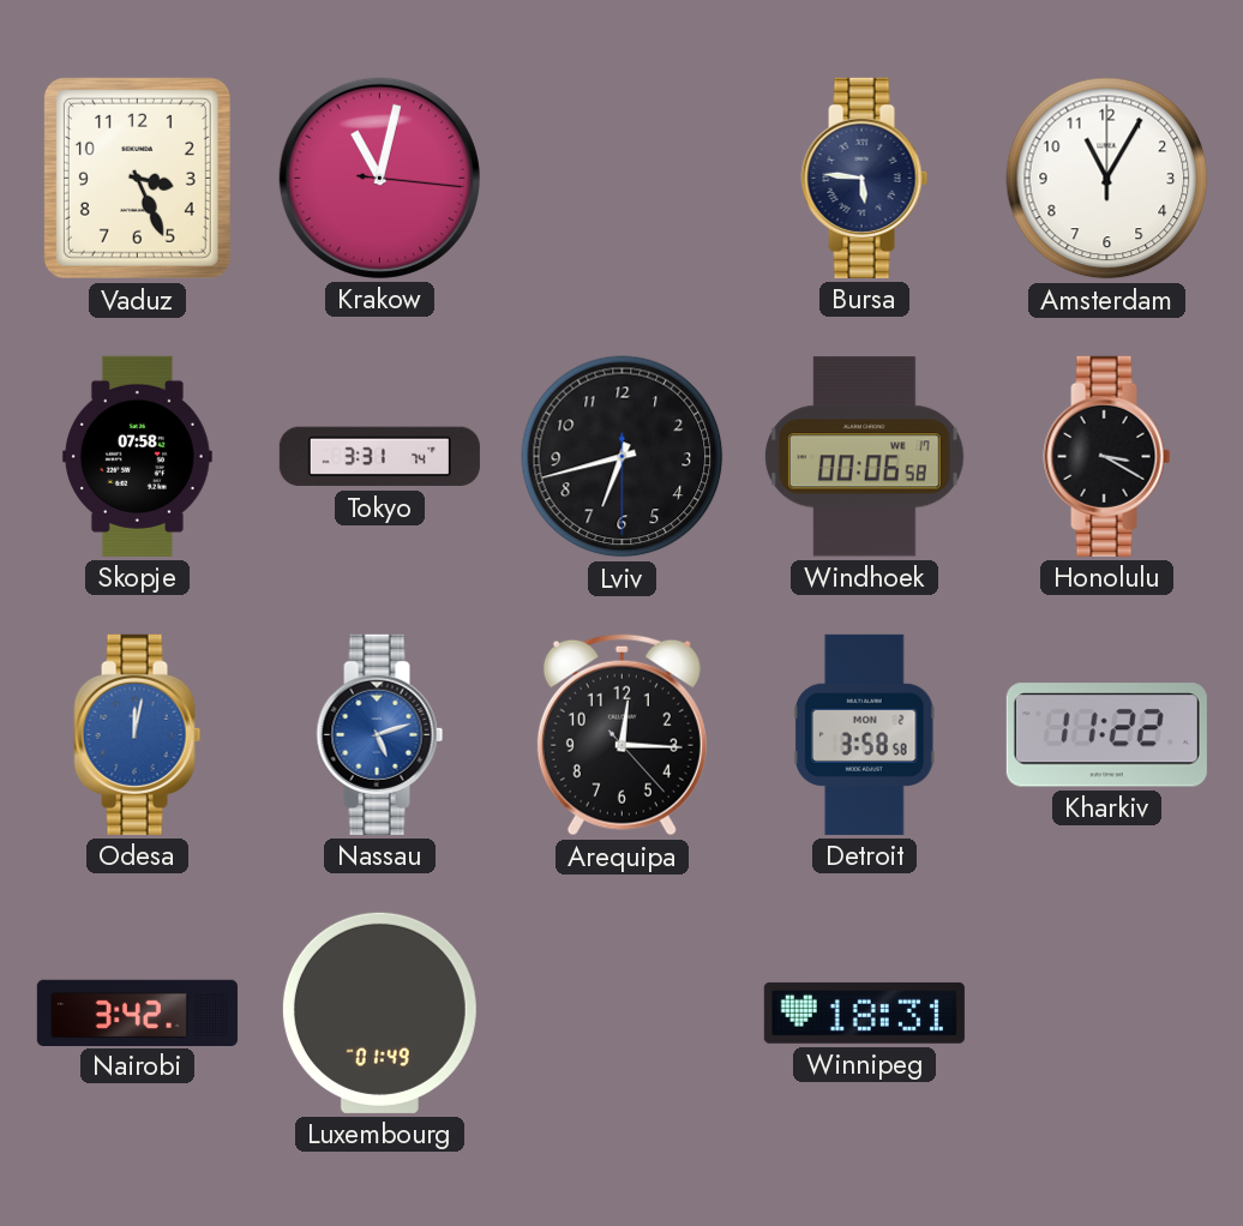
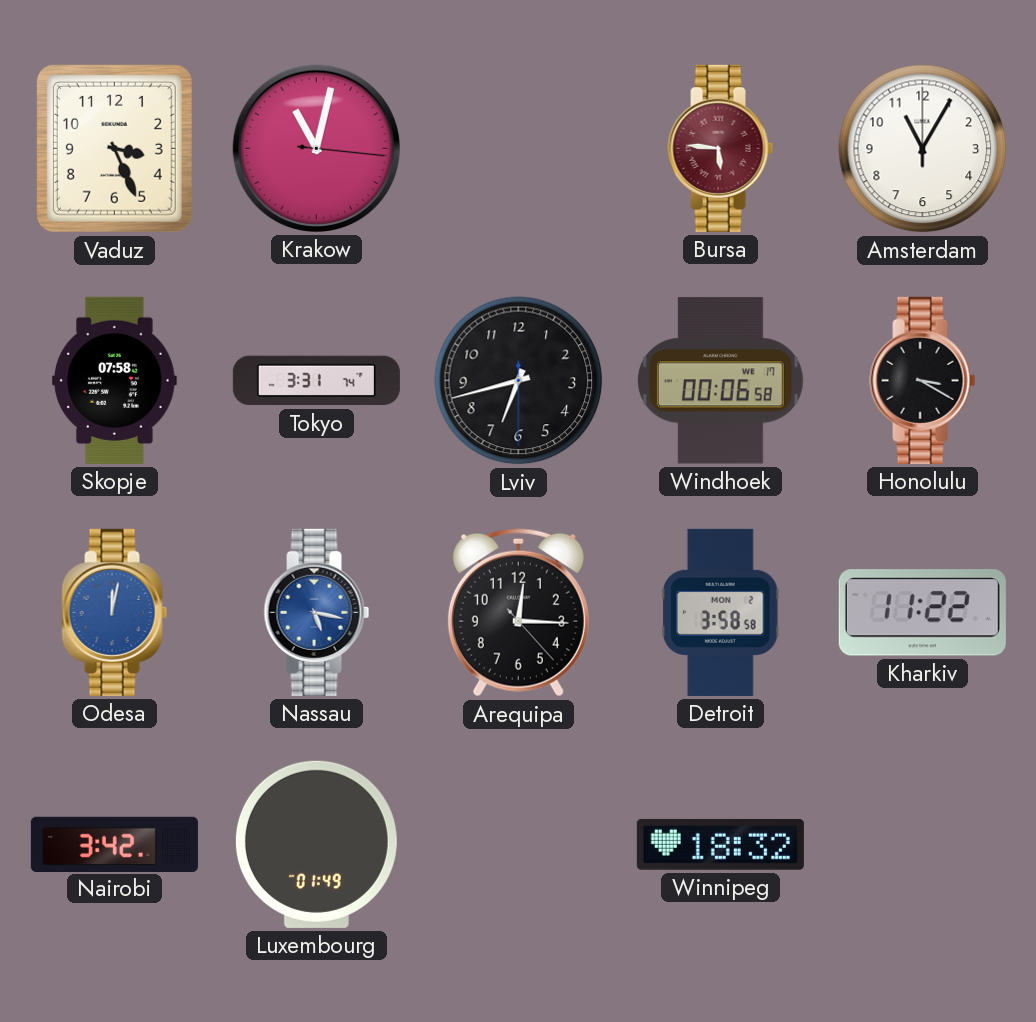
Bursa dial: navy -> burgundy (721, 148)
Nassau: 5:12 -> 5:17 (317, 612)
Winnipeg: 18:31 -> 18:32 (720, 844)
